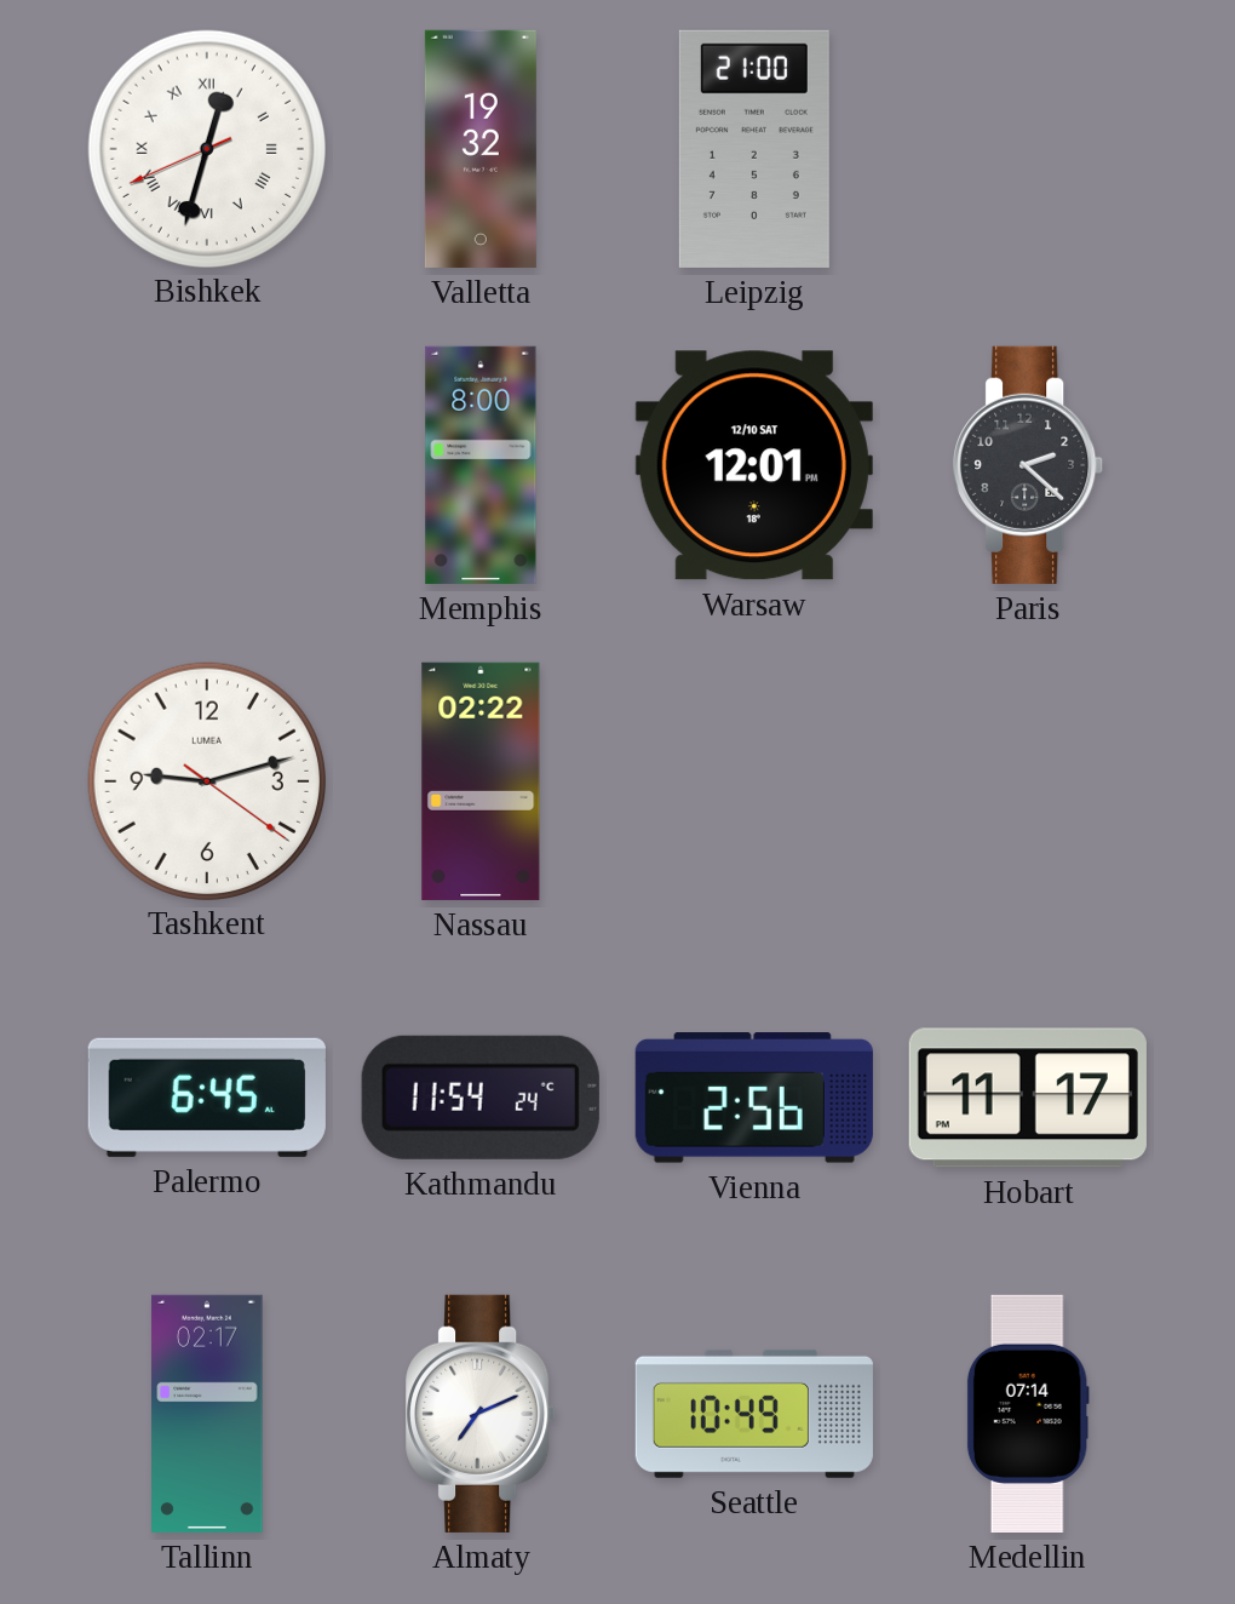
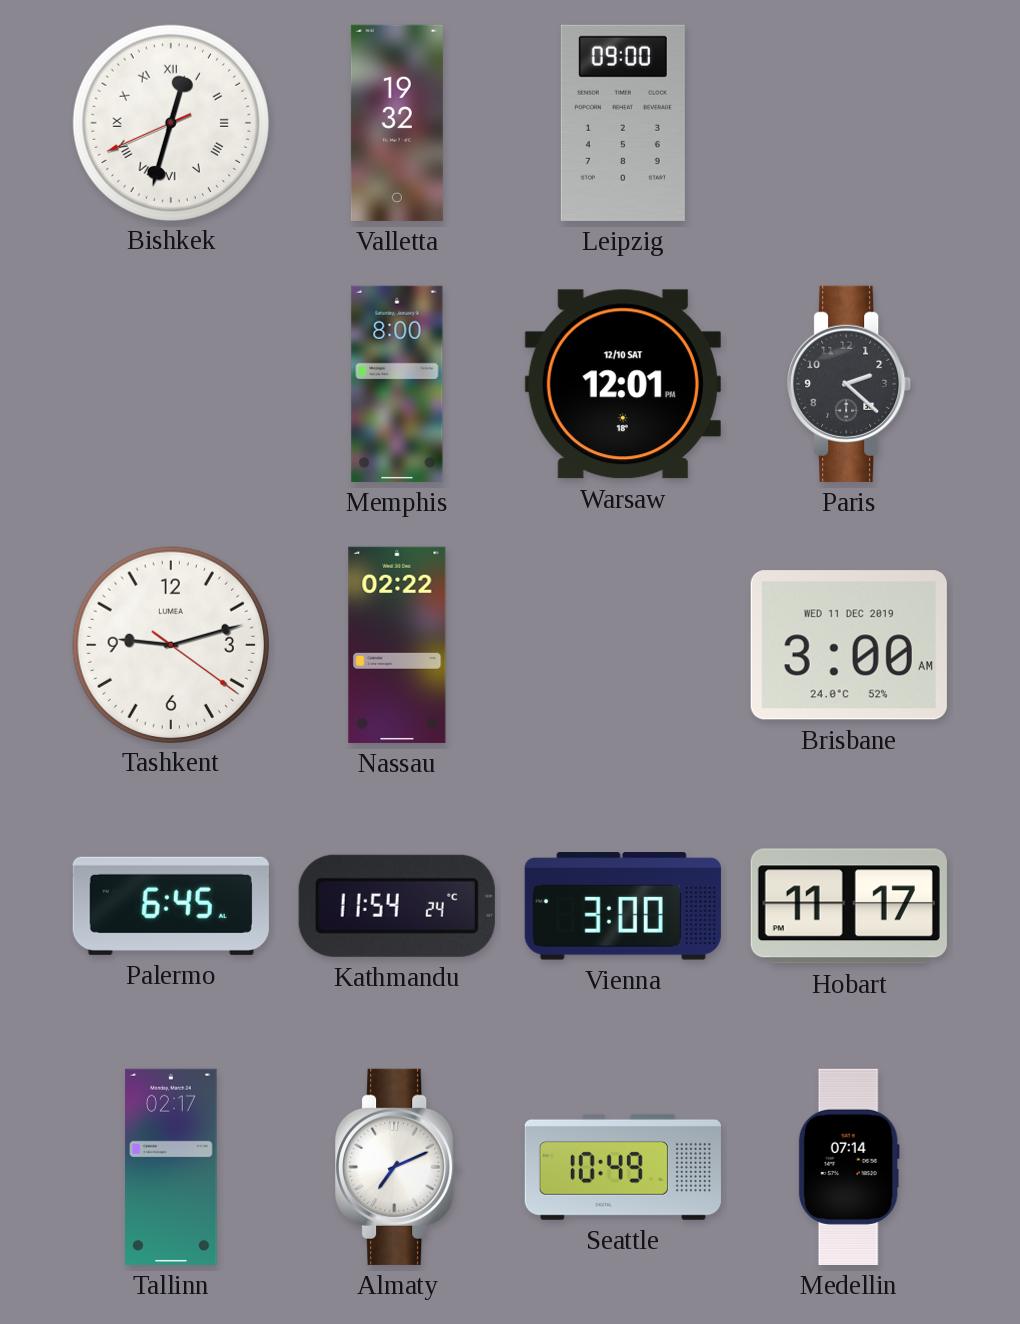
Leipzig: 21:00 -> 09:00 (623, 123)
Brisbane: none -> 3:00 (849, 645)
Vienna: 2:56 -> 3:00 (623, 906)
